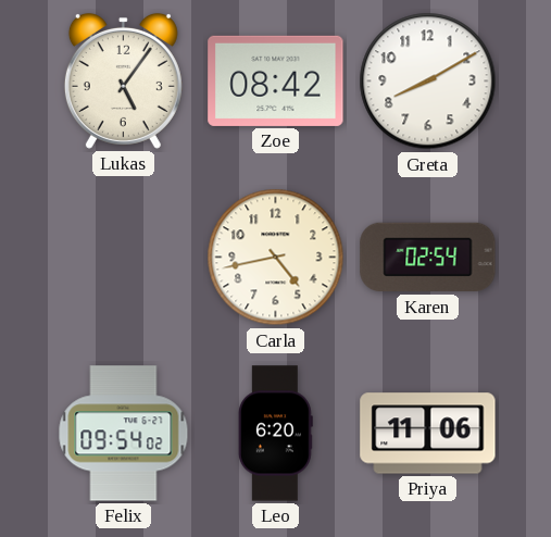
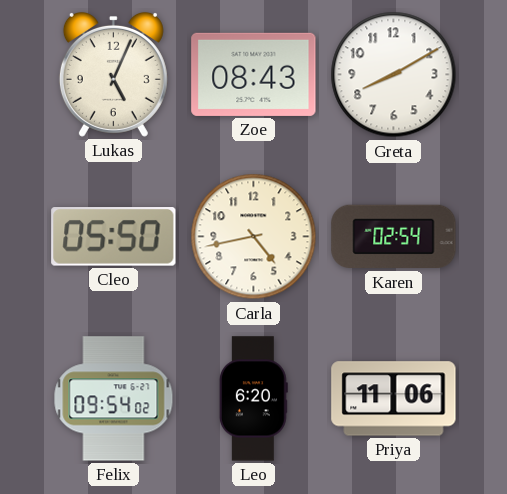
Lukas: 5:06 -> 5:04 (113, 74)
Zoe: 08:42 -> 08:43 (254, 74)
Cleo: none -> 05:50 (114, 237)
